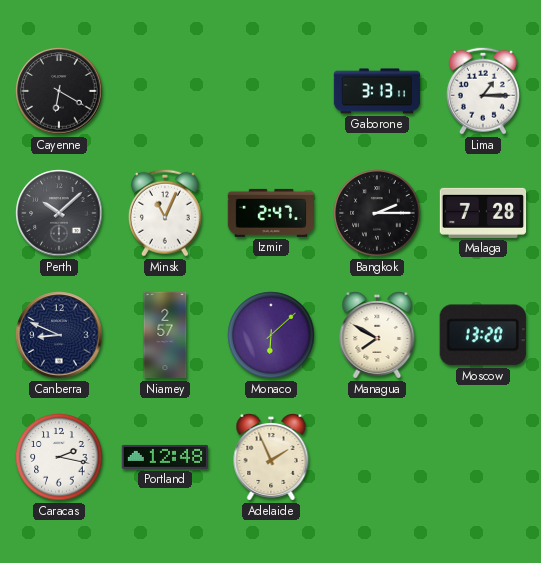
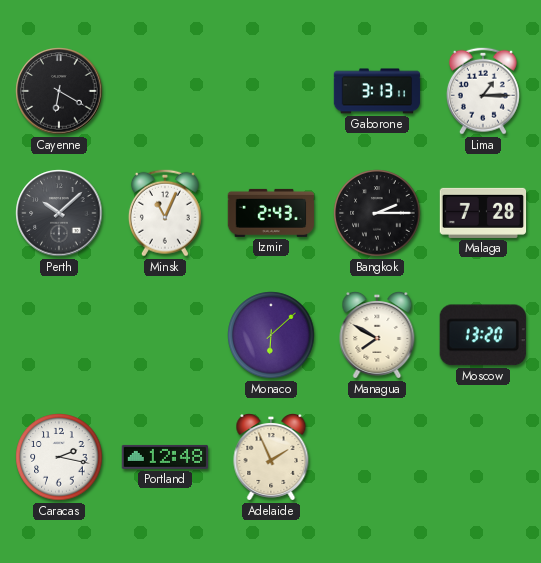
Izmir: 2:47 -> 2:43 (271, 213)
Canberra: 8:49 -> none (59, 335)
Niamey: 2:57 -> none (165, 335)
